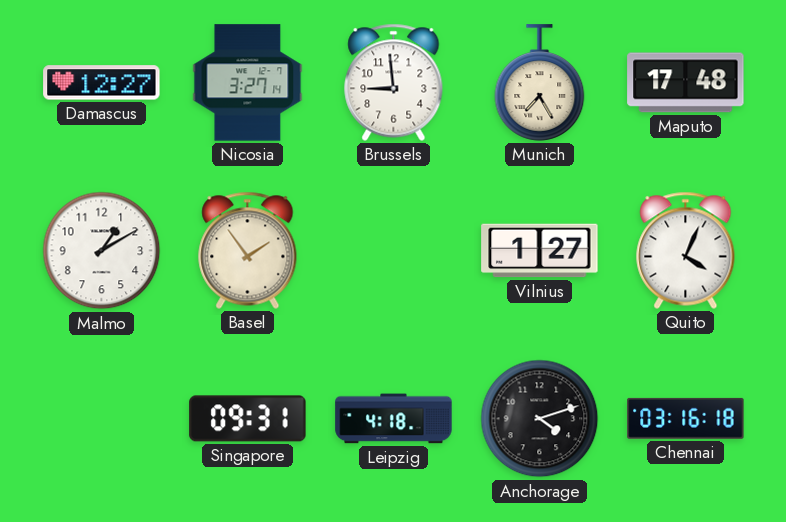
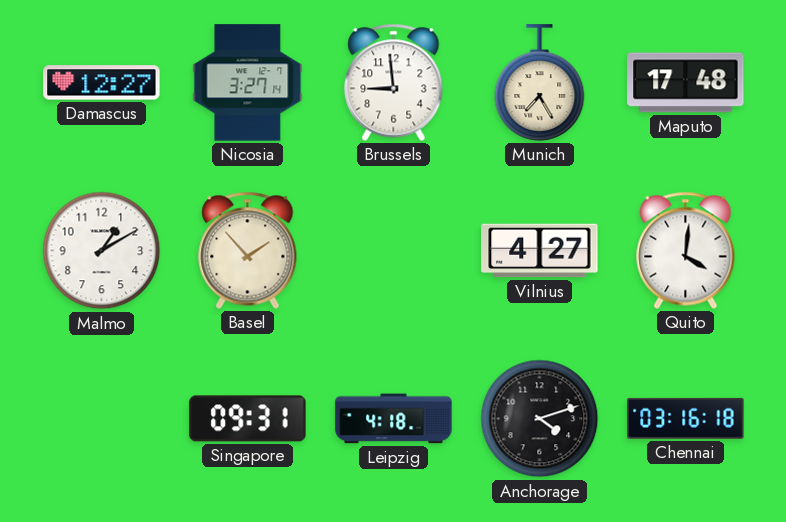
Basel: 1:54 -> 1:53 (248, 250)
Vilnius: 1:27 -> 4:27 (540, 251)
Quito: 4:04 -> 4:01 (686, 250)
